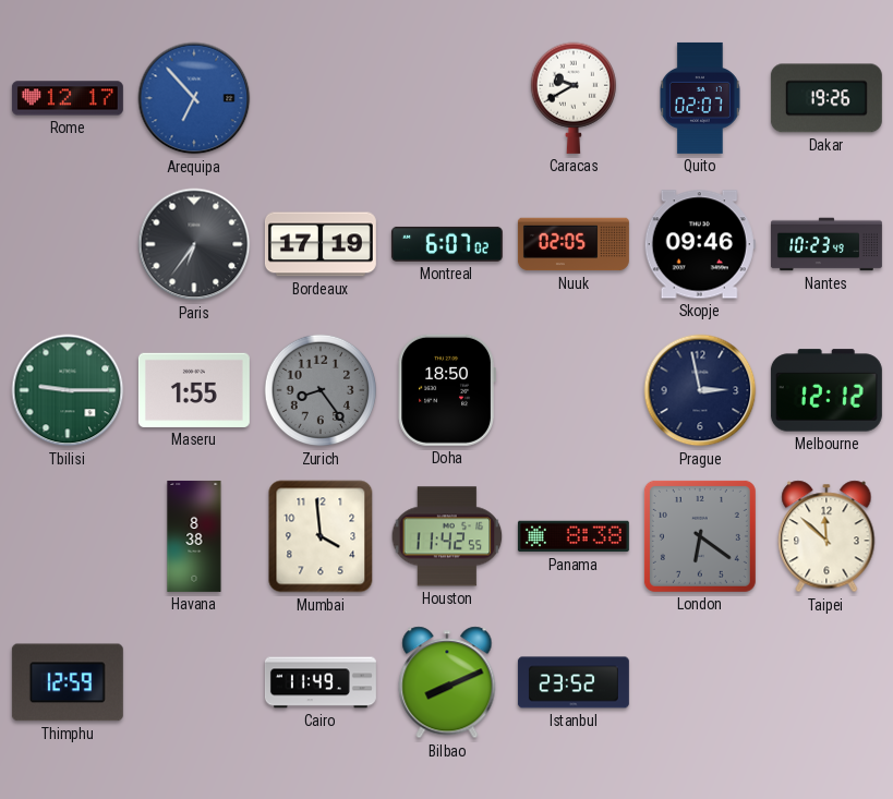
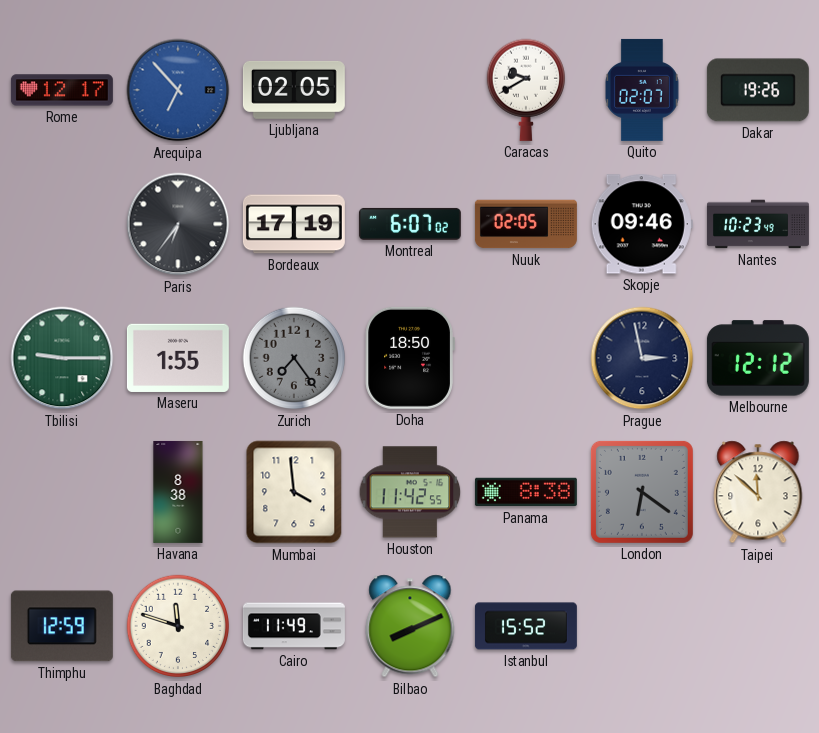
Ljubljana: none -> 02:05 (294, 90)
Zurich: 8:24 -> 7:24 (294, 358)
Baghdad: none -> 11:48 (178, 626)
Istanbul: 23:52 -> 15:52 (526, 626)
